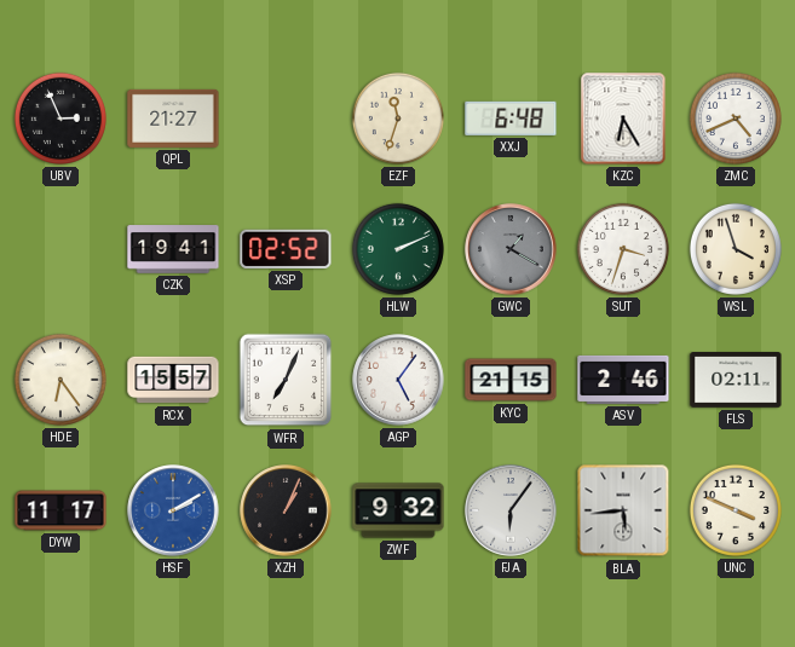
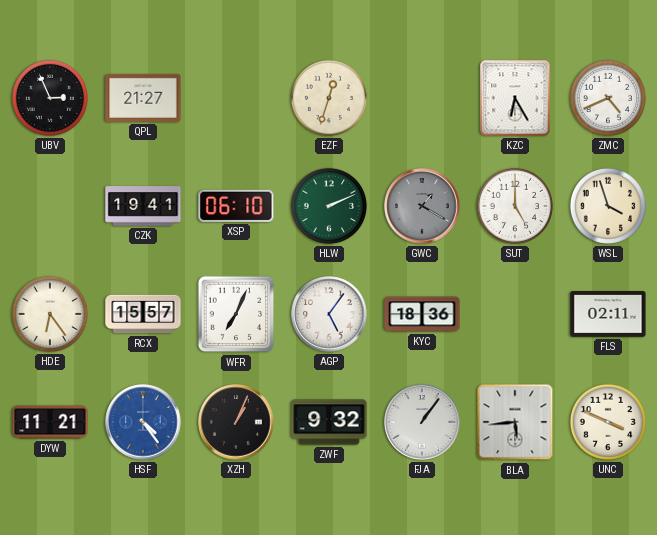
EZF: 11:33 -> 12:33 (329, 98)
XXJ: 6:48 -> none (511, 119)
XSP: 02:52 -> 06:10 (236, 206)
SUT: 3:33 -> 5:00 (515, 206)
KYC: 21:15 -> 18:36 (422, 314)
ASV: 2:46 -> none (623, 380)
DYW: 11:17 -> 11:21 (50, 422)
HSF: 2:10 -> 4:24 (143, 422)
FJA: 6:06 -> 1:06 (422, 422)
